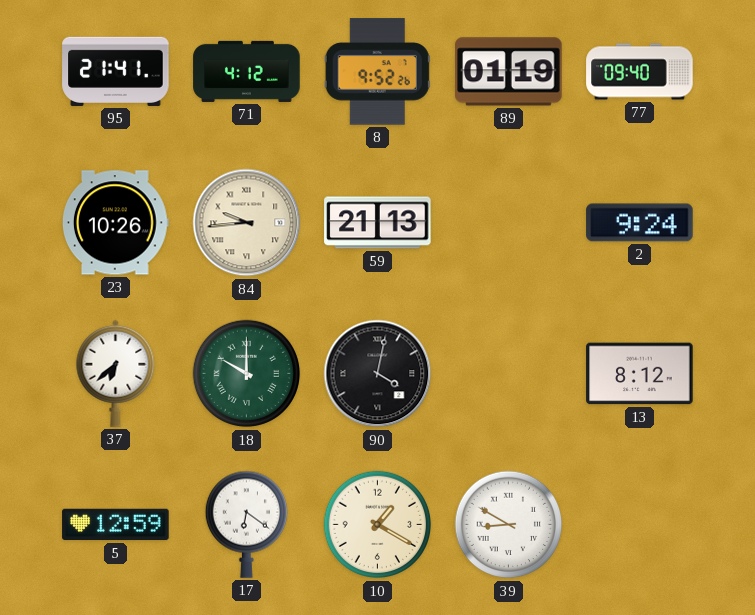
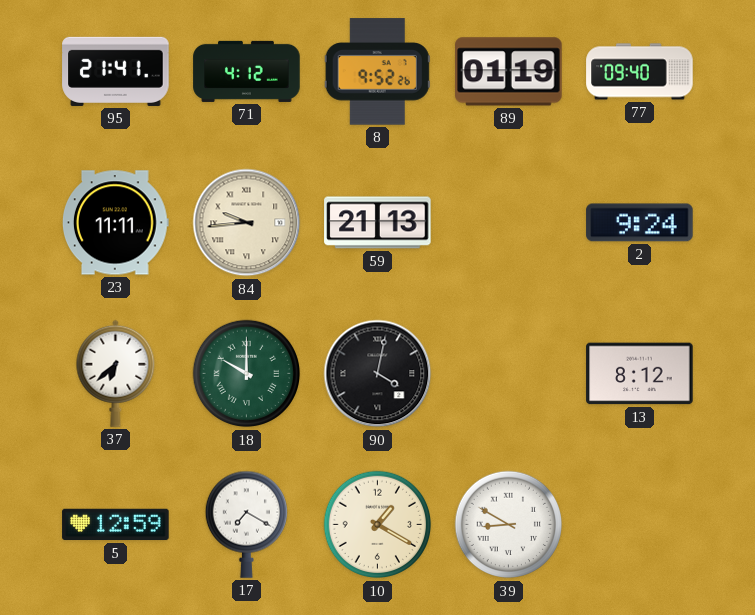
23: 10:26 -> 11:11 (116, 223)
17: 6:21 -> 7:20 (246, 524)
